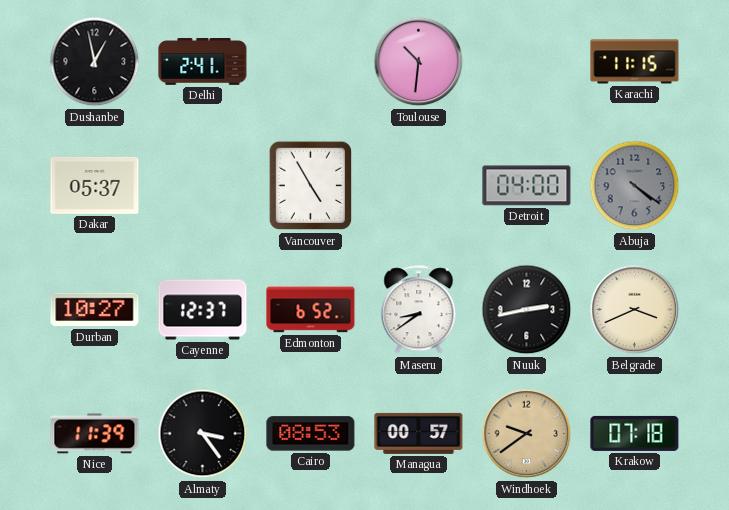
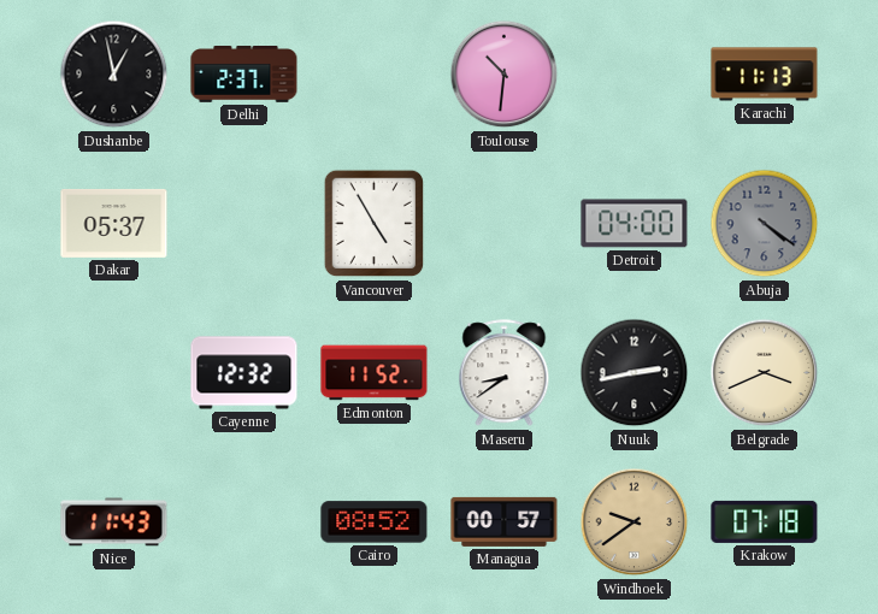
Delhi: 2:41 -> 2:37 (244, 75)
Karachi: 11:15 -> 11:13 (765, 75)
Durban: 10:27 -> none (95, 310)
Cayenne: 12:37 -> 12:32 (244, 373)
Edmonton: 6:52 -> 11:52 (375, 373)
Nice: 11:39 -> 11:43 (114, 523)
Almaty: 3:24 -> none (203, 434)
Cairo: 08:53 -> 08:52 (375, 523)
